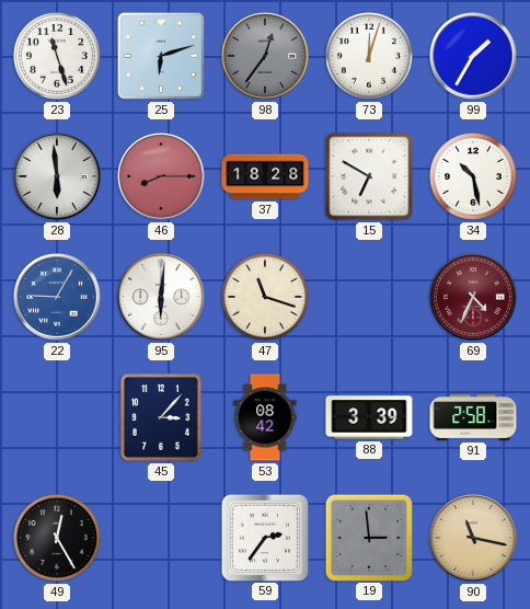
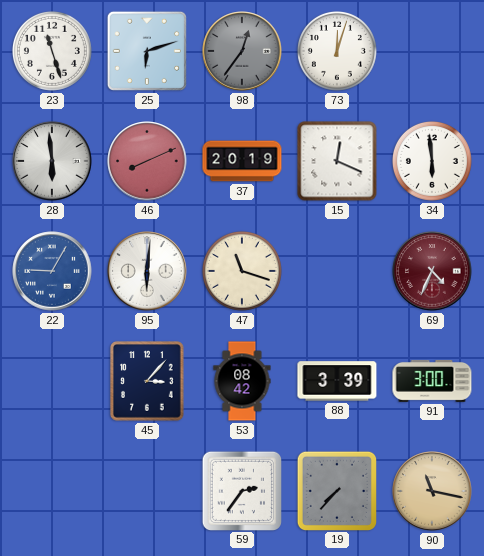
99: 1:35 -> none (473, 56)
46: 8:15 -> 8:11 (147, 161)
37: 18:28 -> 20:19 (242, 161)
15: 6:50 -> 12:19 (337, 161)
34: 10:28 -> 5:59 (432, 161)
91: 2:58 -> 3:00 (432, 381)
49: 12:25 -> none (57, 538)
19: 2:59 -> 7:37 (336, 490)
